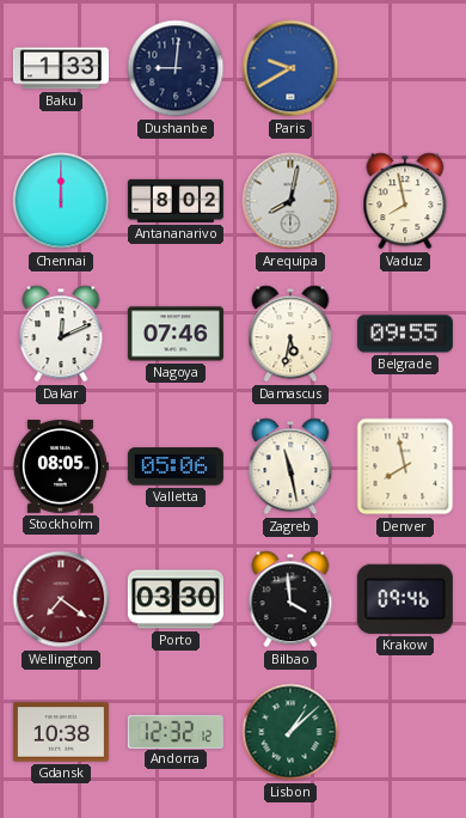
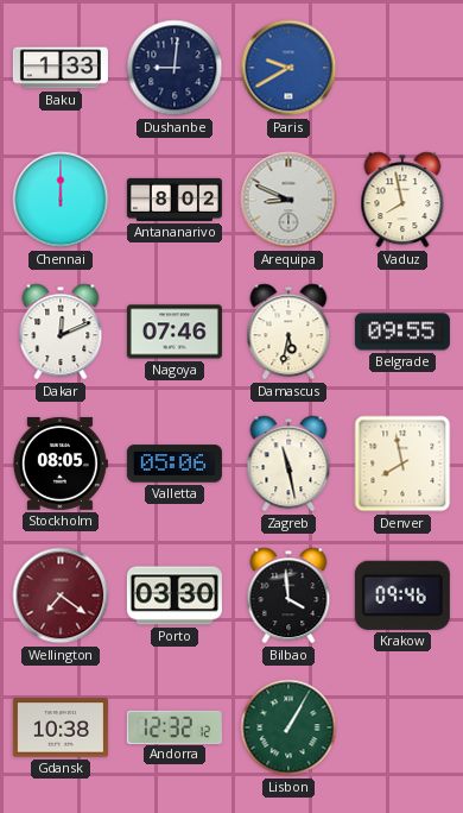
Arequipa: 8:02 -> 8:49 (288, 200)
Lisbon: 1:08 -> 1:05 (288, 727)
